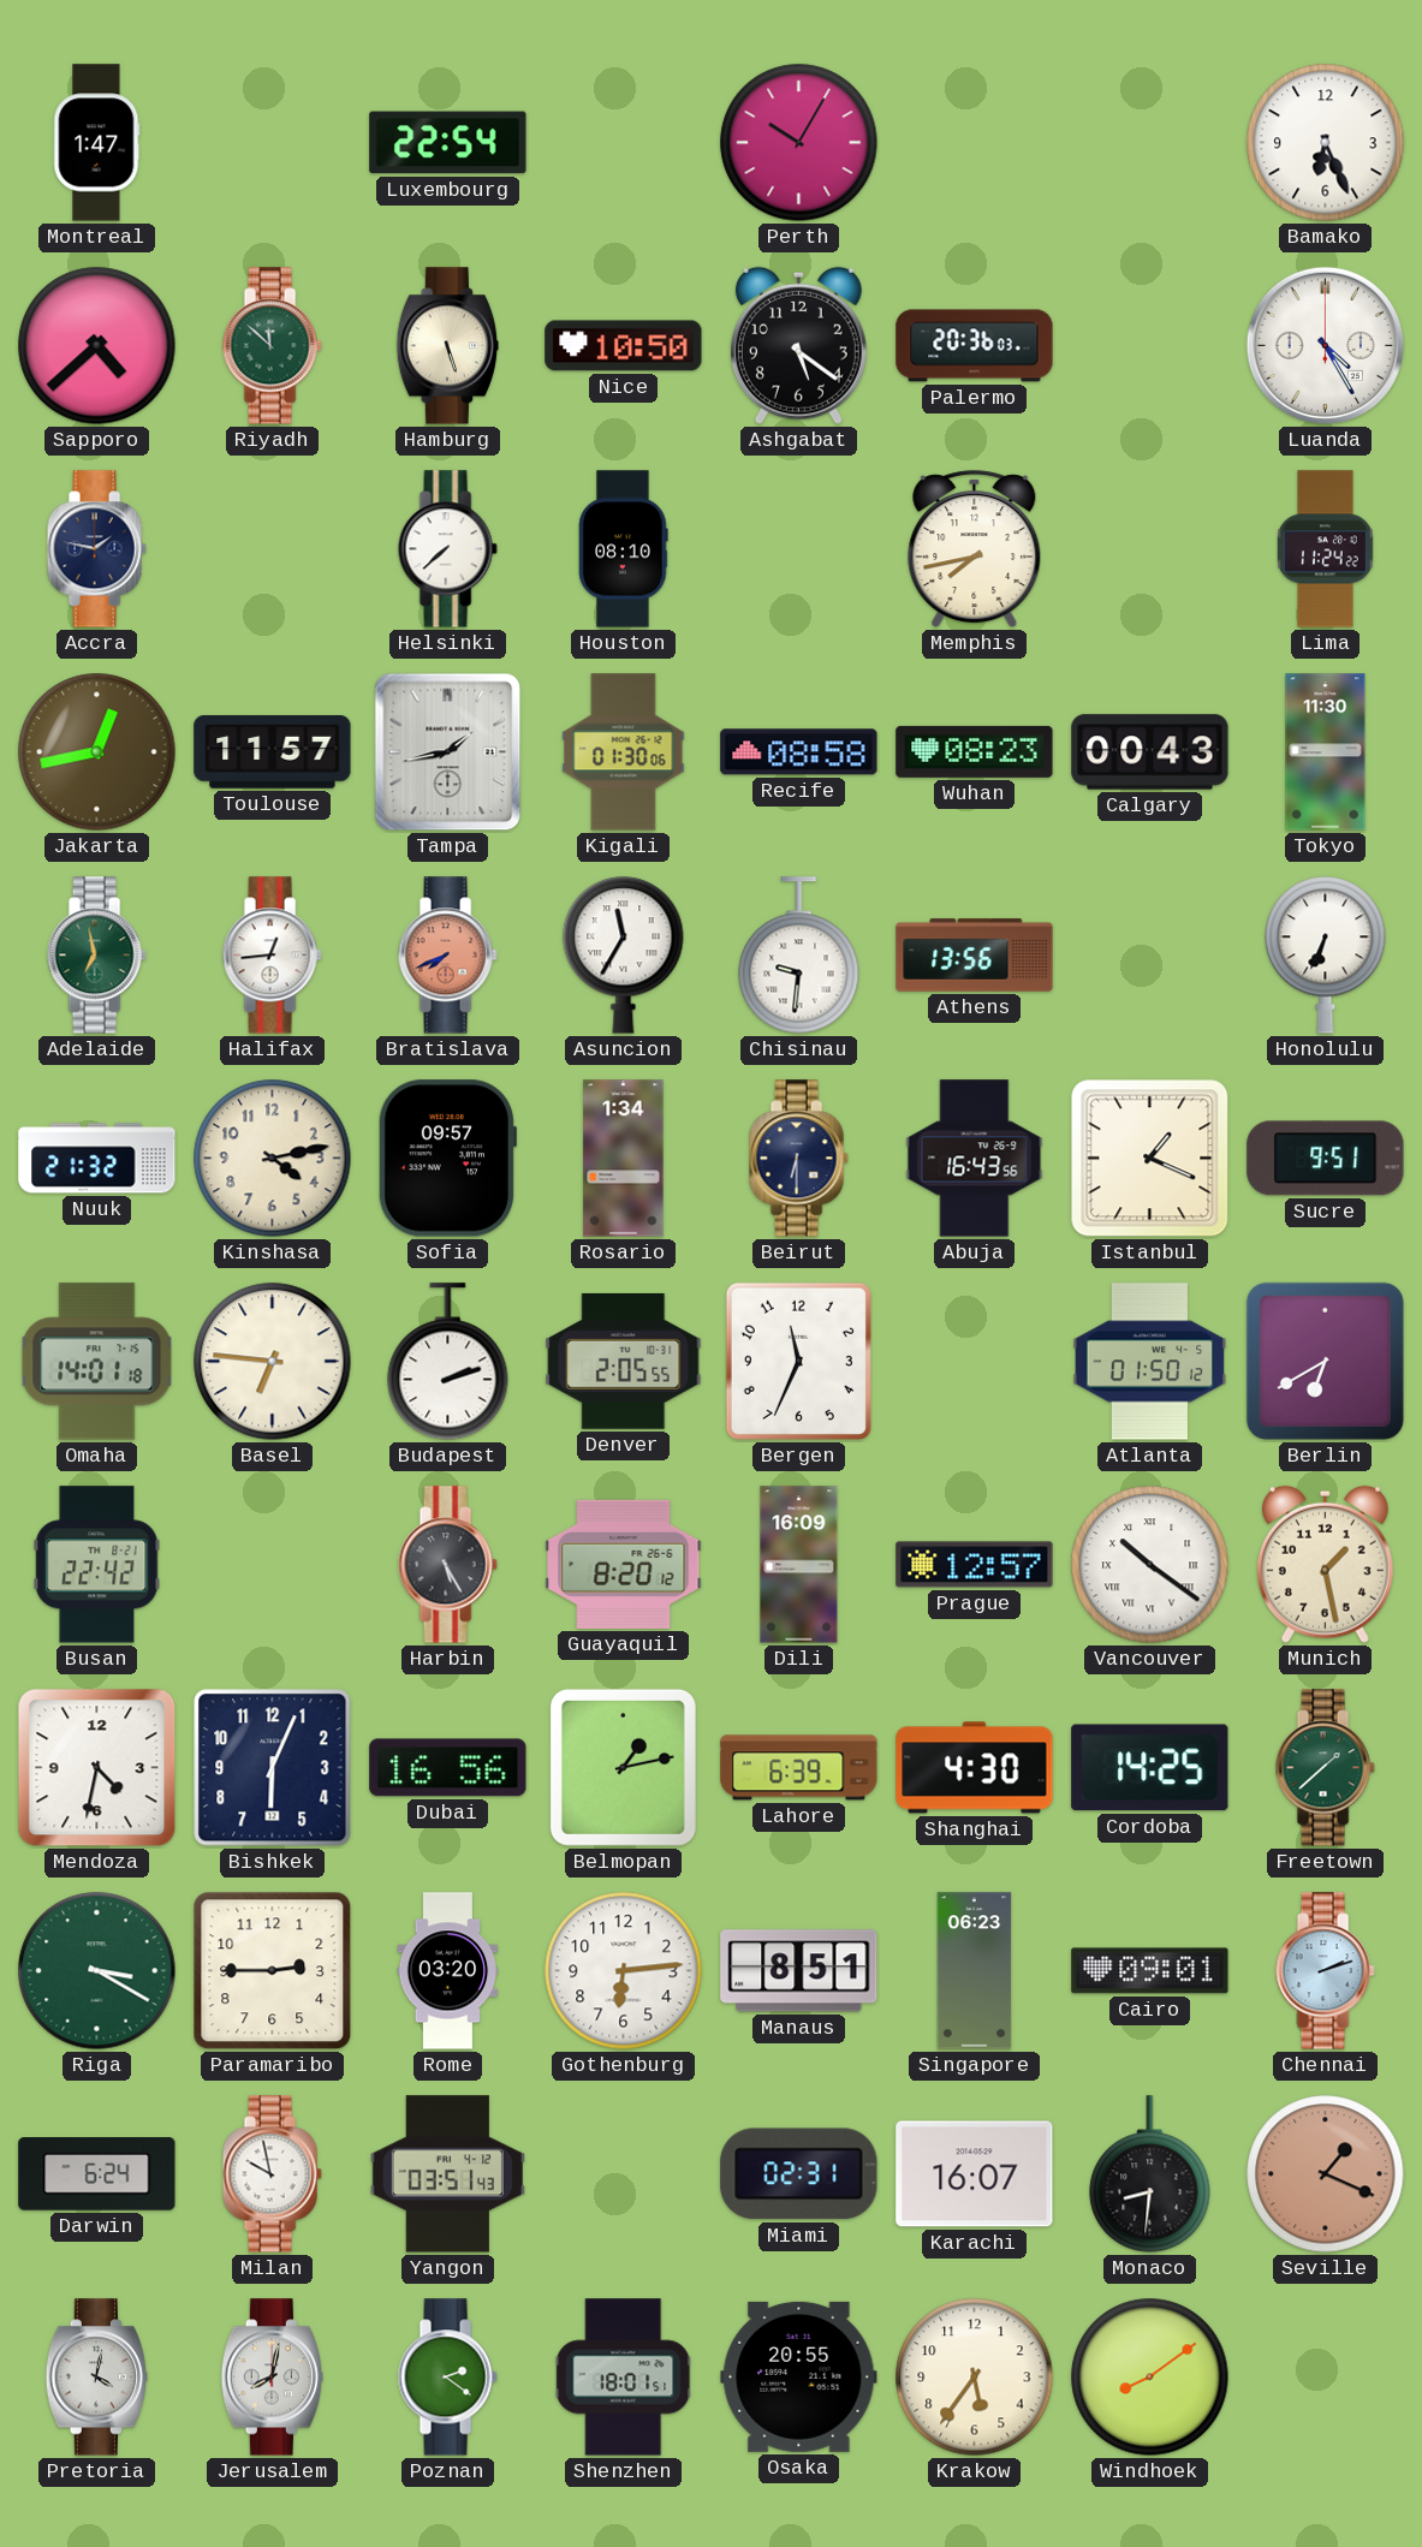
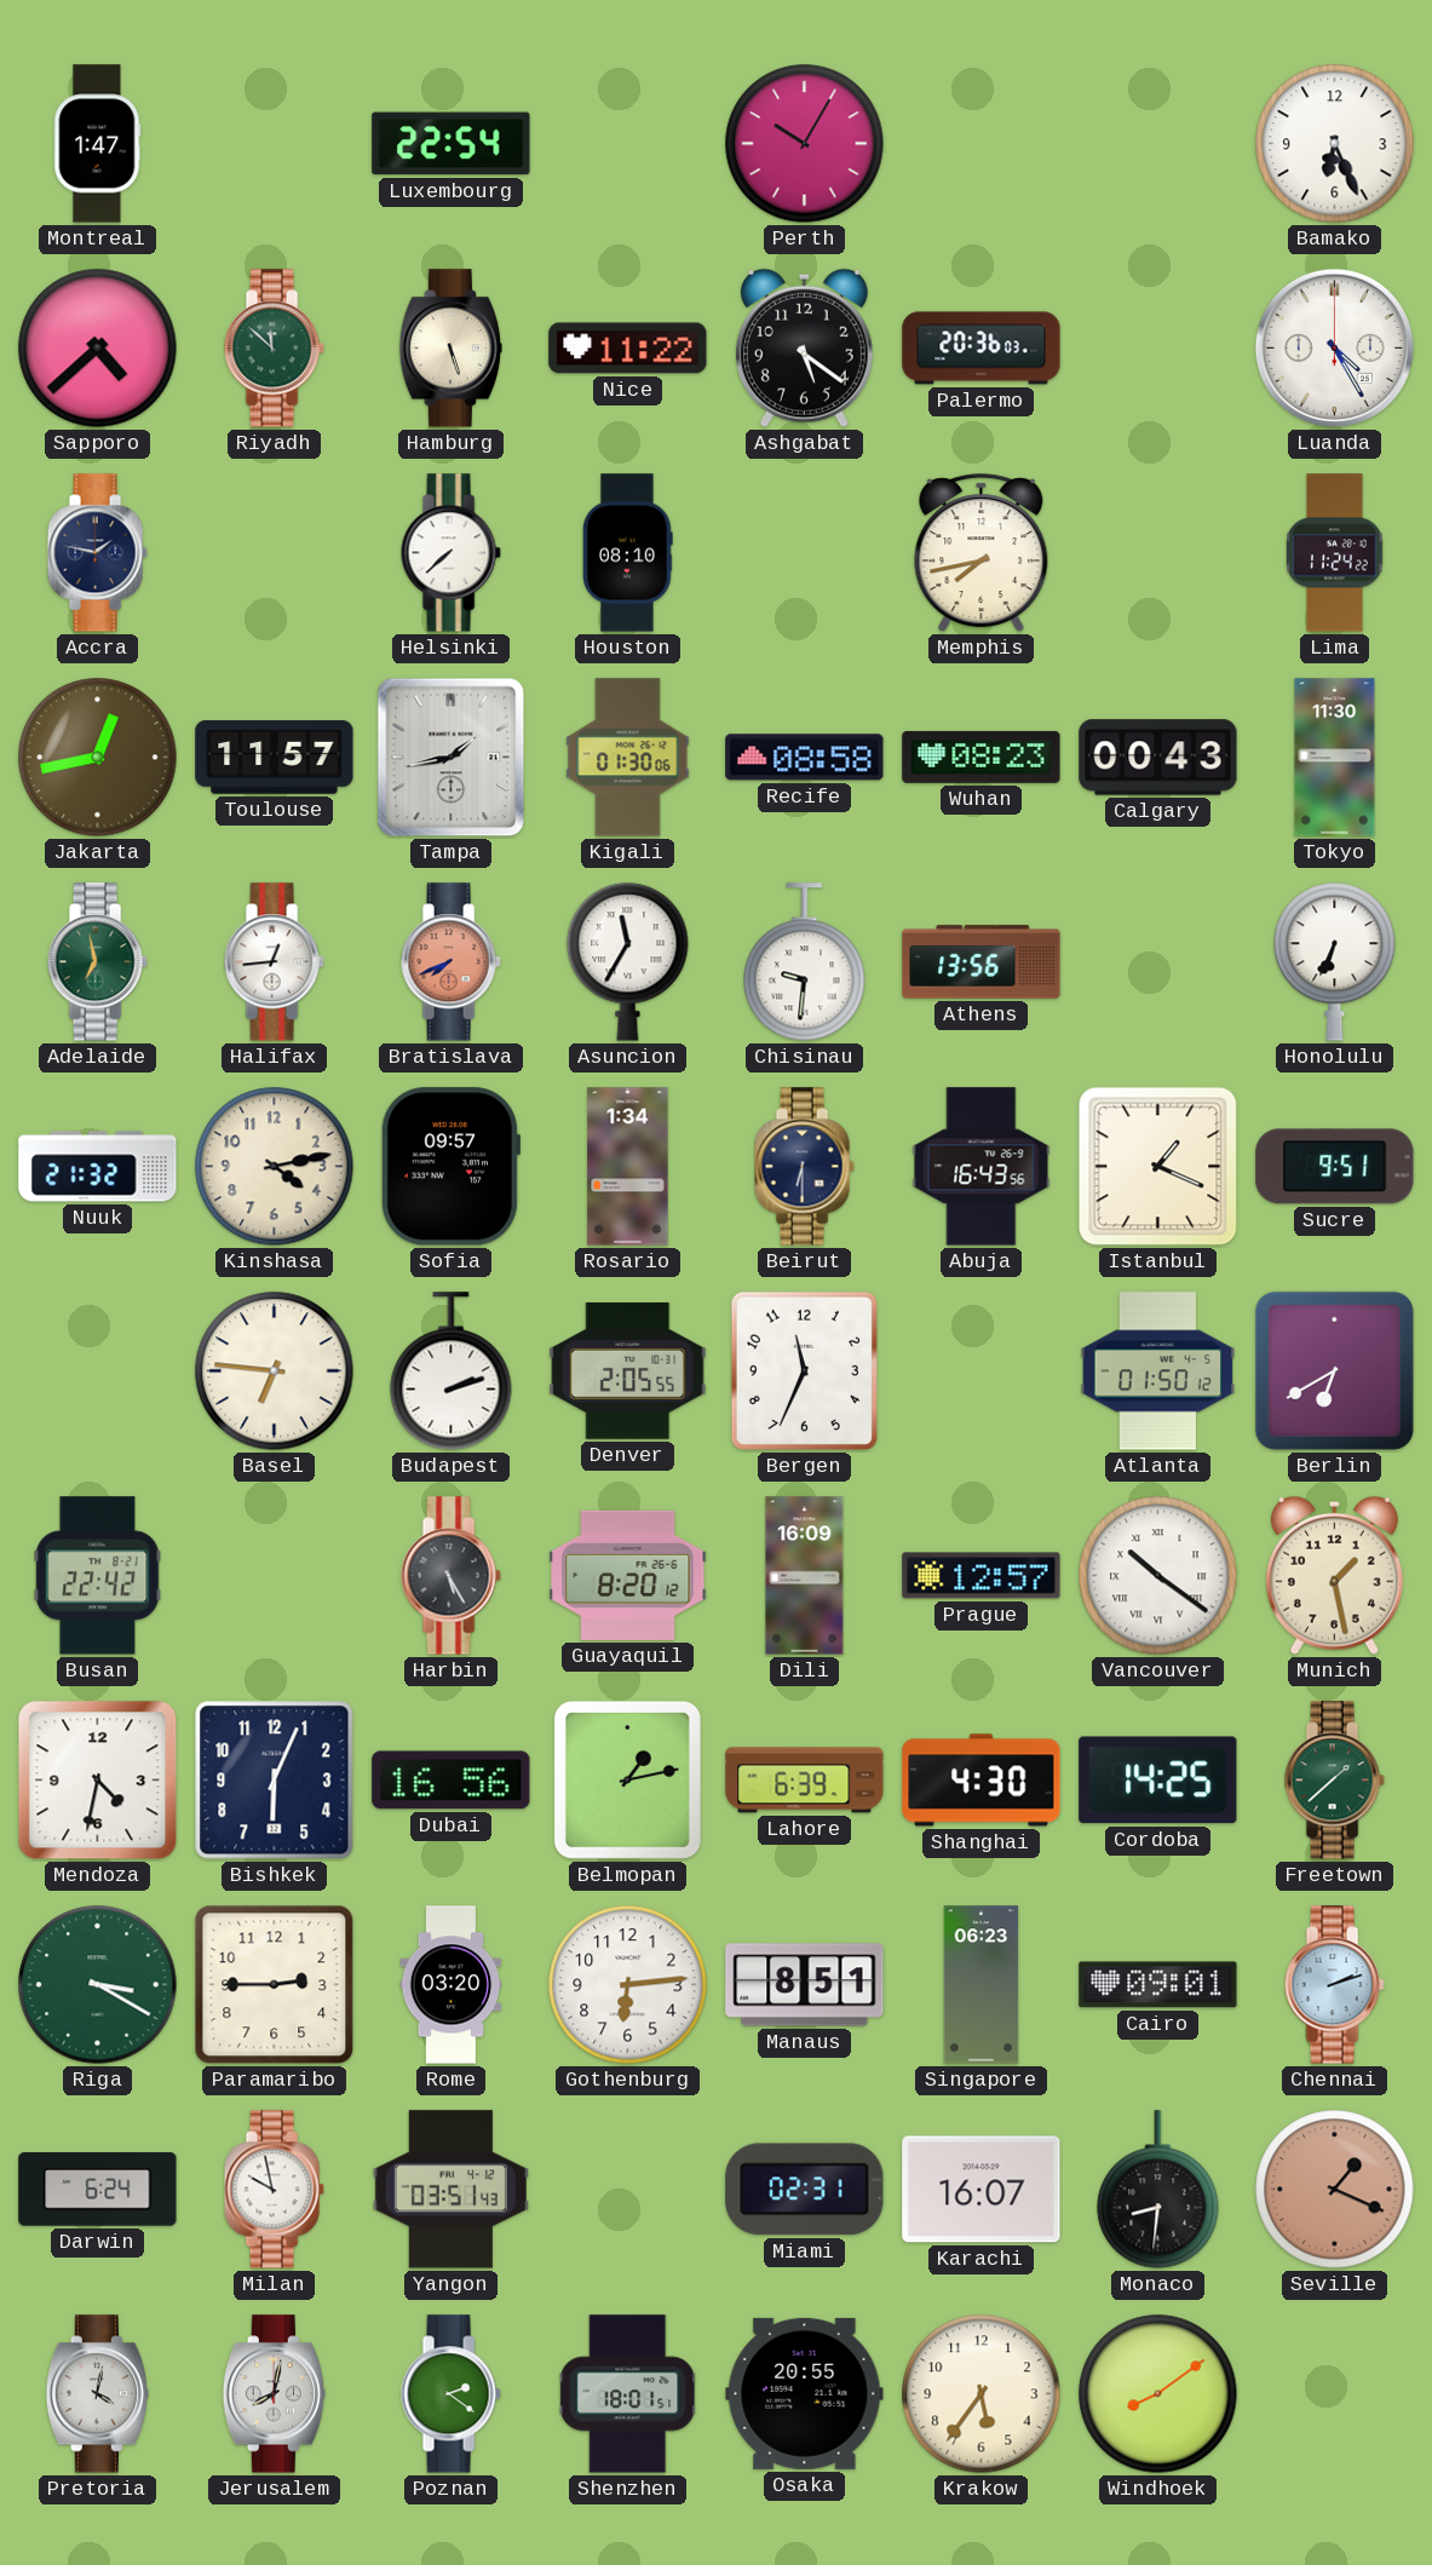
Nice: 10:50 -> 11:22 (628, 349)
Omaha: 14:01 -> none (97, 1362)
